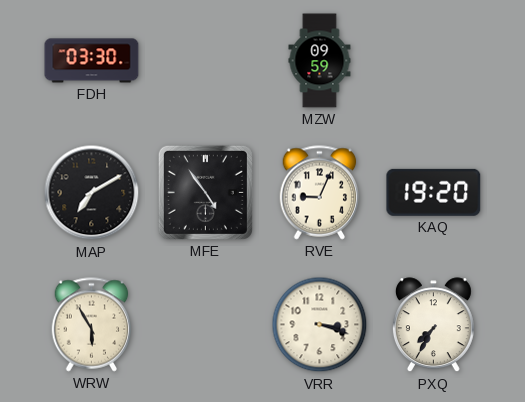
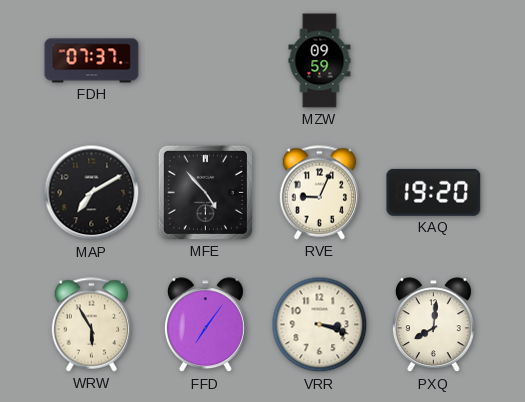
FDH: 03:30 -> 07:37 (92, 61)
MFE: 4:54 -> 4:53 (205, 192)
FFD: none -> 7:06 (205, 325)
PXQ: 7:35 -> 8:01 (433, 325)
